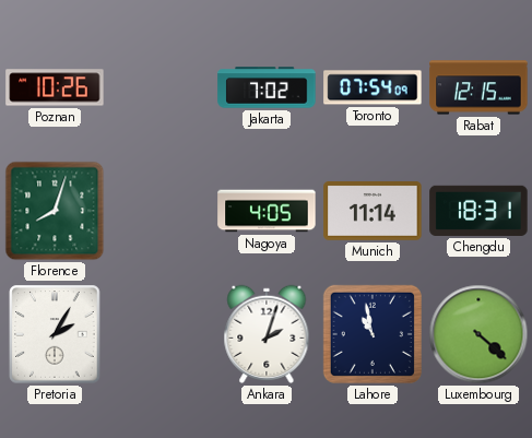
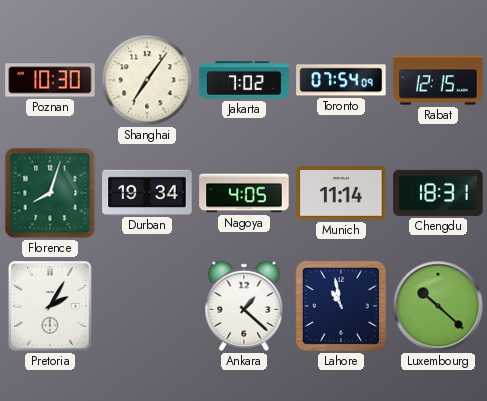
Poznan: 10:26 -> 10:30 (50, 80)
Shanghai: none -> 7:06 (147, 80)
Durban: none -> 19:34 (147, 192)
Ankara: 2:03 -> 1:22 (244, 306)
Luxembourg: 4:22 -> 10:22 (438, 306)
